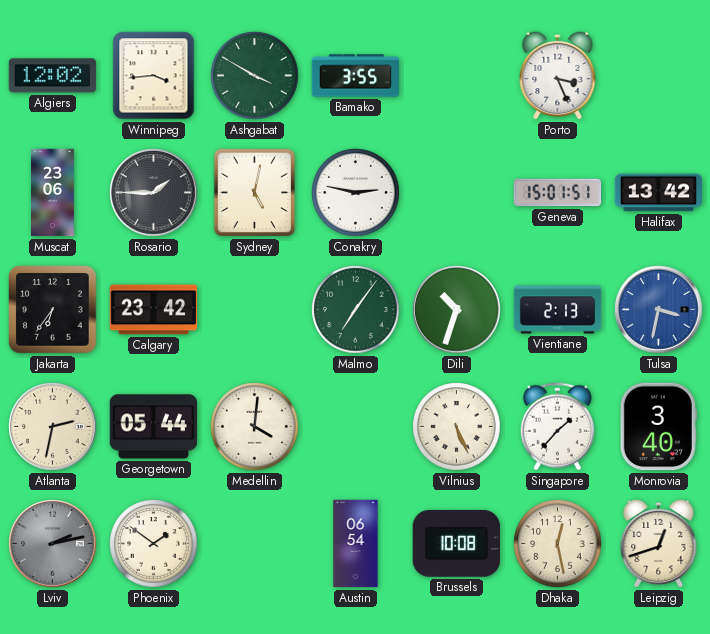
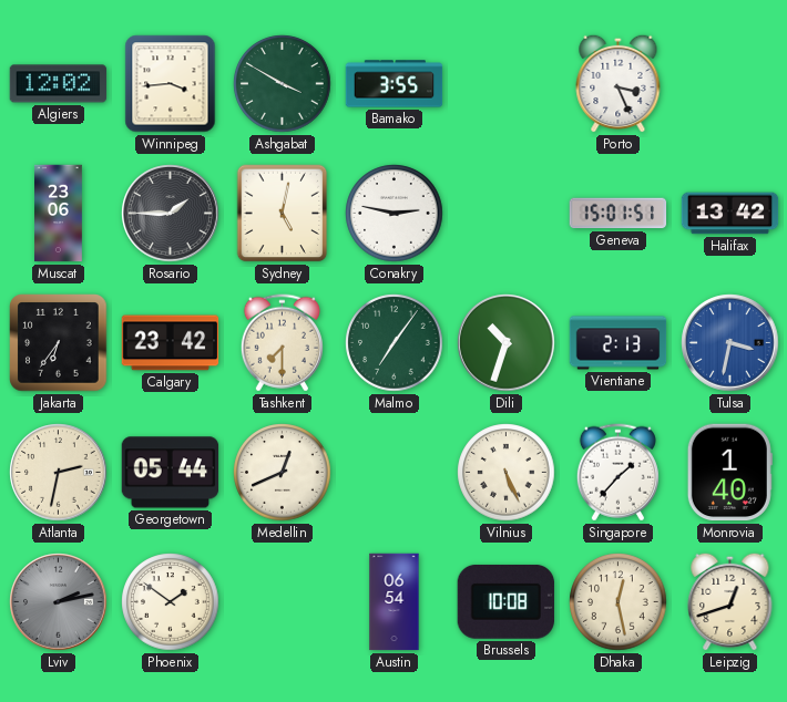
Tashkent: none -> 7:30 (282, 343)
Medellin: 4:01 -> 12:41 (283, 473)
Monrovia: 3:40 -> 1:40 (729, 473)
